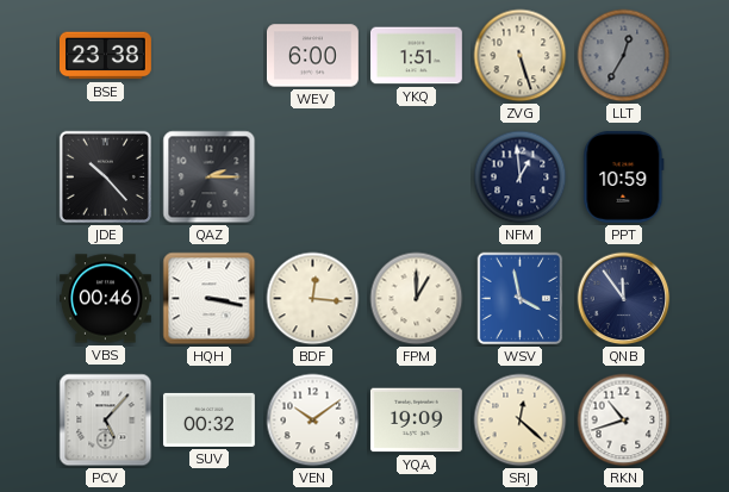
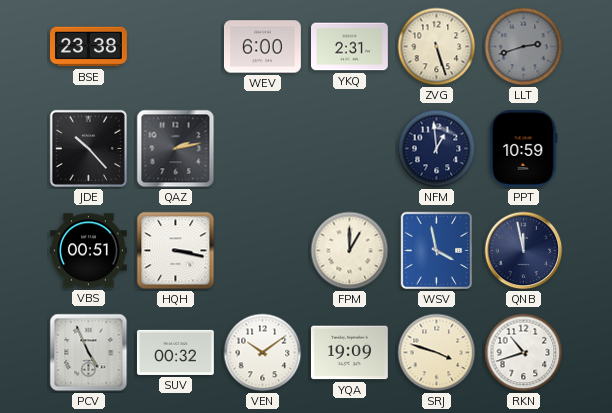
YKQ: 1:51 -> 2:31 (350, 47)
LLT: 12:35 -> 2:42 (524, 47)
QAZ: 2:15 -> 2:13 (176, 149)
VBS: 00:46 -> 00:51 (89, 251)
BDF: 12:16 -> none (313, 299)
QNB: 11:54 -> 11:58 (524, 251)
PCV: 5:07 -> 4:56 (89, 353)
SRJ: 12:22 -> 3:48 (437, 353)
